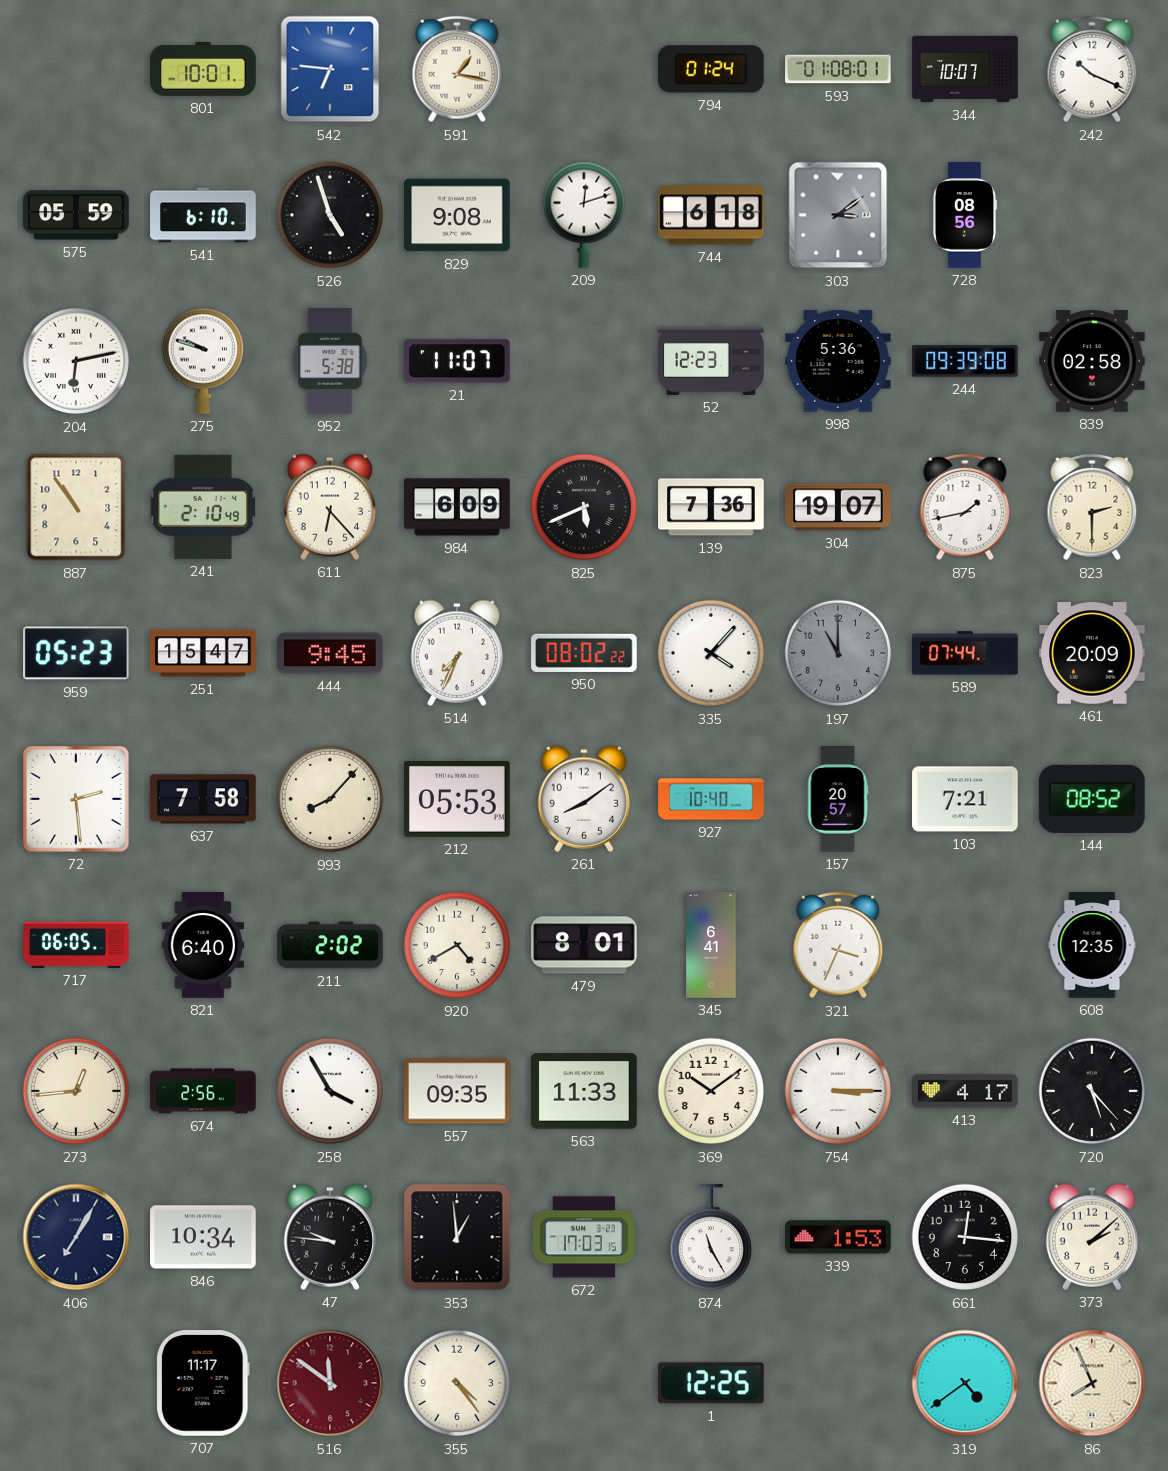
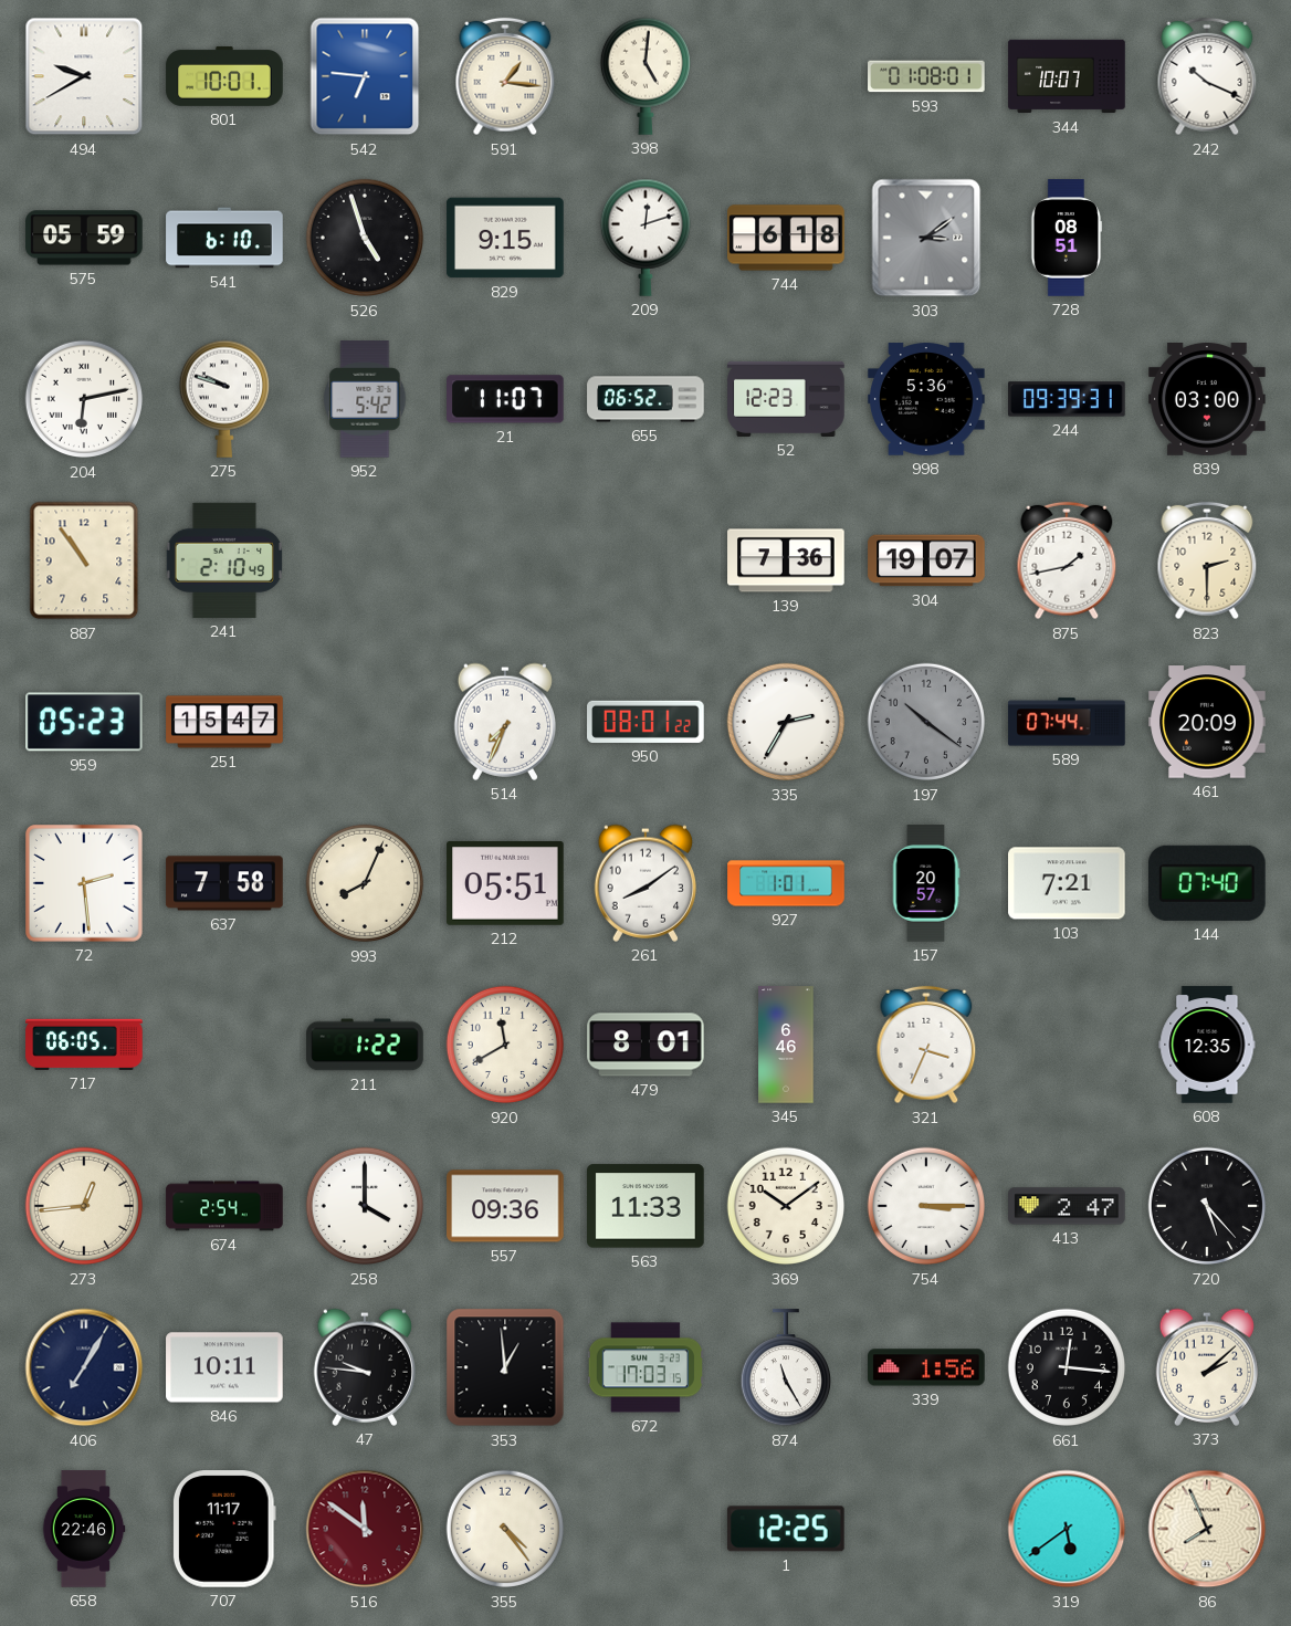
494: none -> 9:40 (84, 76)
591: 1:17 -> 1:16 (505, 76)
398: none -> 5:01 (644, 76)
794: 01:24 -> none (712, 69)
829: 9:08 -> 9:15 (505, 238)
728: 08:56 -> 08:51 (1067, 238)
952: 5:38 -> 5:42 (365, 399)
655: none -> 06:52 (645, 399)
244: 09:39:08 -> 09:39:31 (1067, 399)
839: 02:58 -> 03:00 (1207, 400)
611: 6:23 -> none (329, 507)
984: 6:09 -> none (457, 507)
825: 5:41 -> none (584, 507)
444: 9:45 -> none (331, 653)
950: 08:02 -> 08:01 (645, 722)
335: 4:07 -> 2:35 (786, 722)
197: 11:00 -> 10:21 (926, 722)
993: 8:07 -> 8:04 (365, 883)
212: 05:53 -> 05:51 (505, 884)
927: 10:40 -> 1:01 (786, 883)
144: 08:52 -> 07:40 (1207, 883)
821: 6:40 -> none (203, 945)
211: 2:02 -> 1:22 (365, 1045)
920: 4:40 -> 11:40 (505, 1045)
345: 6:41 -> 6:46 (786, 1045)
674: 2:56 -> 2:54 (224, 1206)
258: 3:55 -> 4:00 (365, 1206)
557: 09:35 -> 09:36 (505, 1206)
413: 4:17 -> 2:47 (1067, 1206)
846: 10:34 -> 10:11 (224, 1367)
339: 1:53 -> 1:56 (926, 1367)
658: none -> 22:46 (84, 1529)
319: 4:39 -> 5:39 (1067, 1529)
